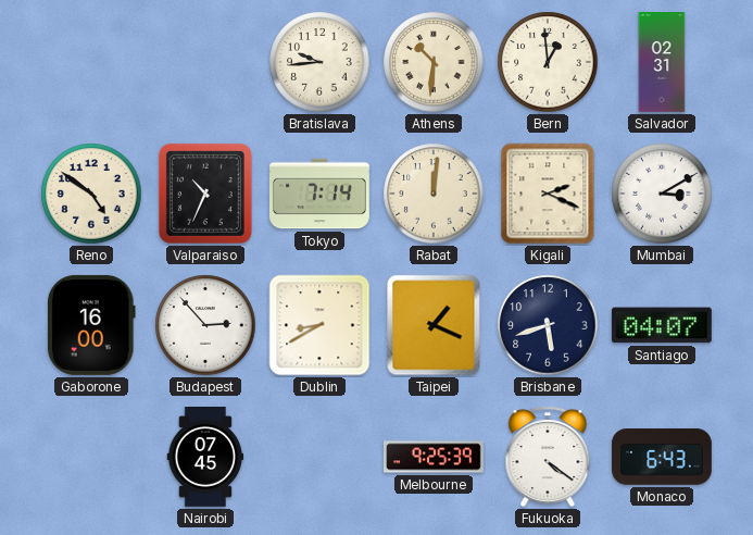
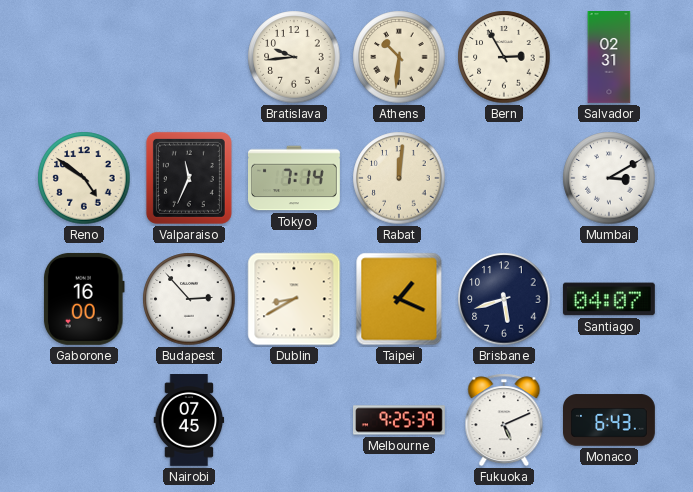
Bern: 12:59 -> 2:55 (504, 57)
Valparaiso: 10:34 -> 11:34 (189, 178)
Kigali: 2:19 -> none (548, 194)
Fukuoka: 4:21 -> 5:11 (504, 420)
